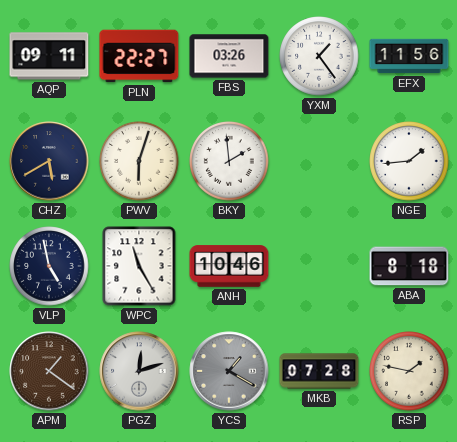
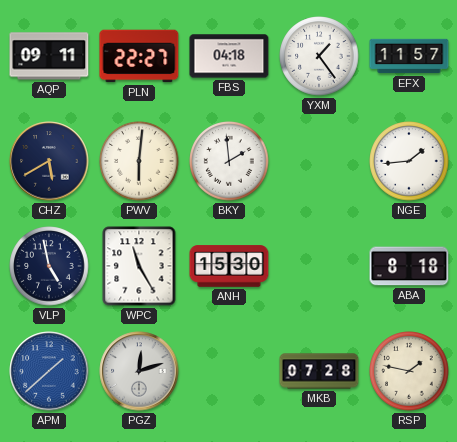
FBS: 03:26 -> 04:18 (229, 56)
EFX: 11:56 -> 11:57 (409, 56)
PWV: 6:03 -> 6:01 (139, 161)
ANH: 10:46 -> 15:30 (229, 266)
APM: 1:21 -> 1:38 (49, 371)
APM dial: brown -> blue (49, 371)
YCS: 1:20 -> none (229, 371)
